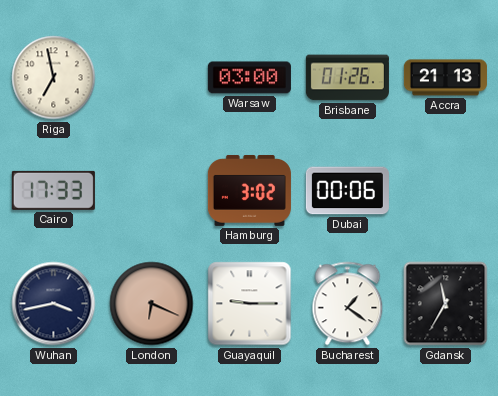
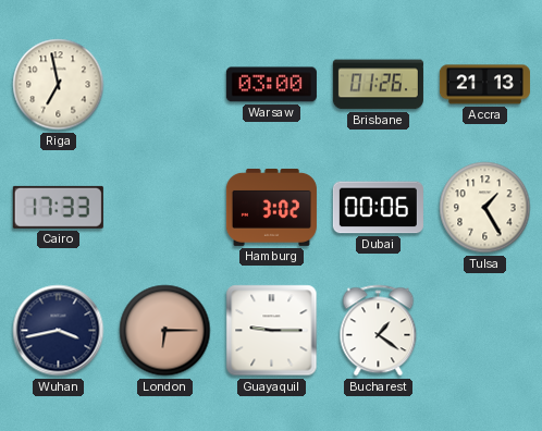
Tulsa: none -> 1:25 (485, 208)
London: 6:19 -> 6:15 (165, 331)
Gdansk: 11:35 -> none (446, 304)
